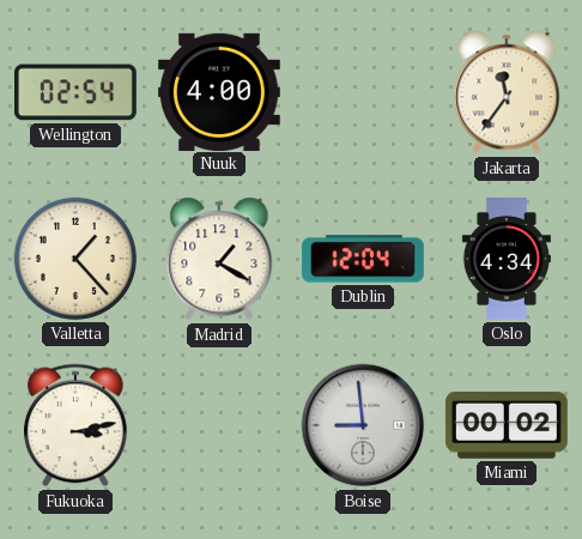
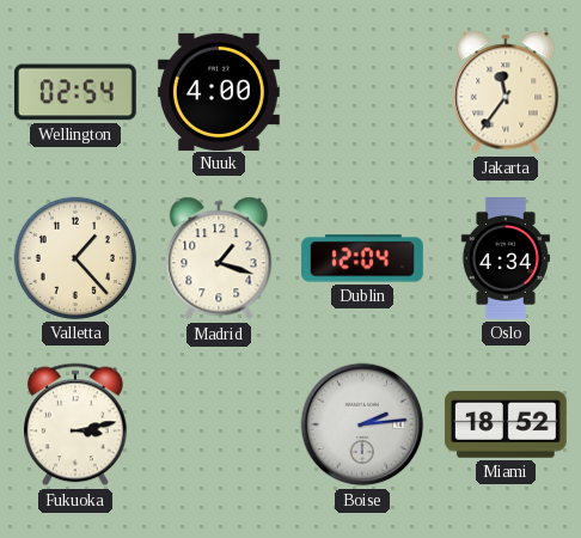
Madrid: 1:20 -> 1:18 (219, 258)
Boise: 8:59 -> 2:14 (362, 424)
Miami: 00:02 -> 18:52 (506, 426)
